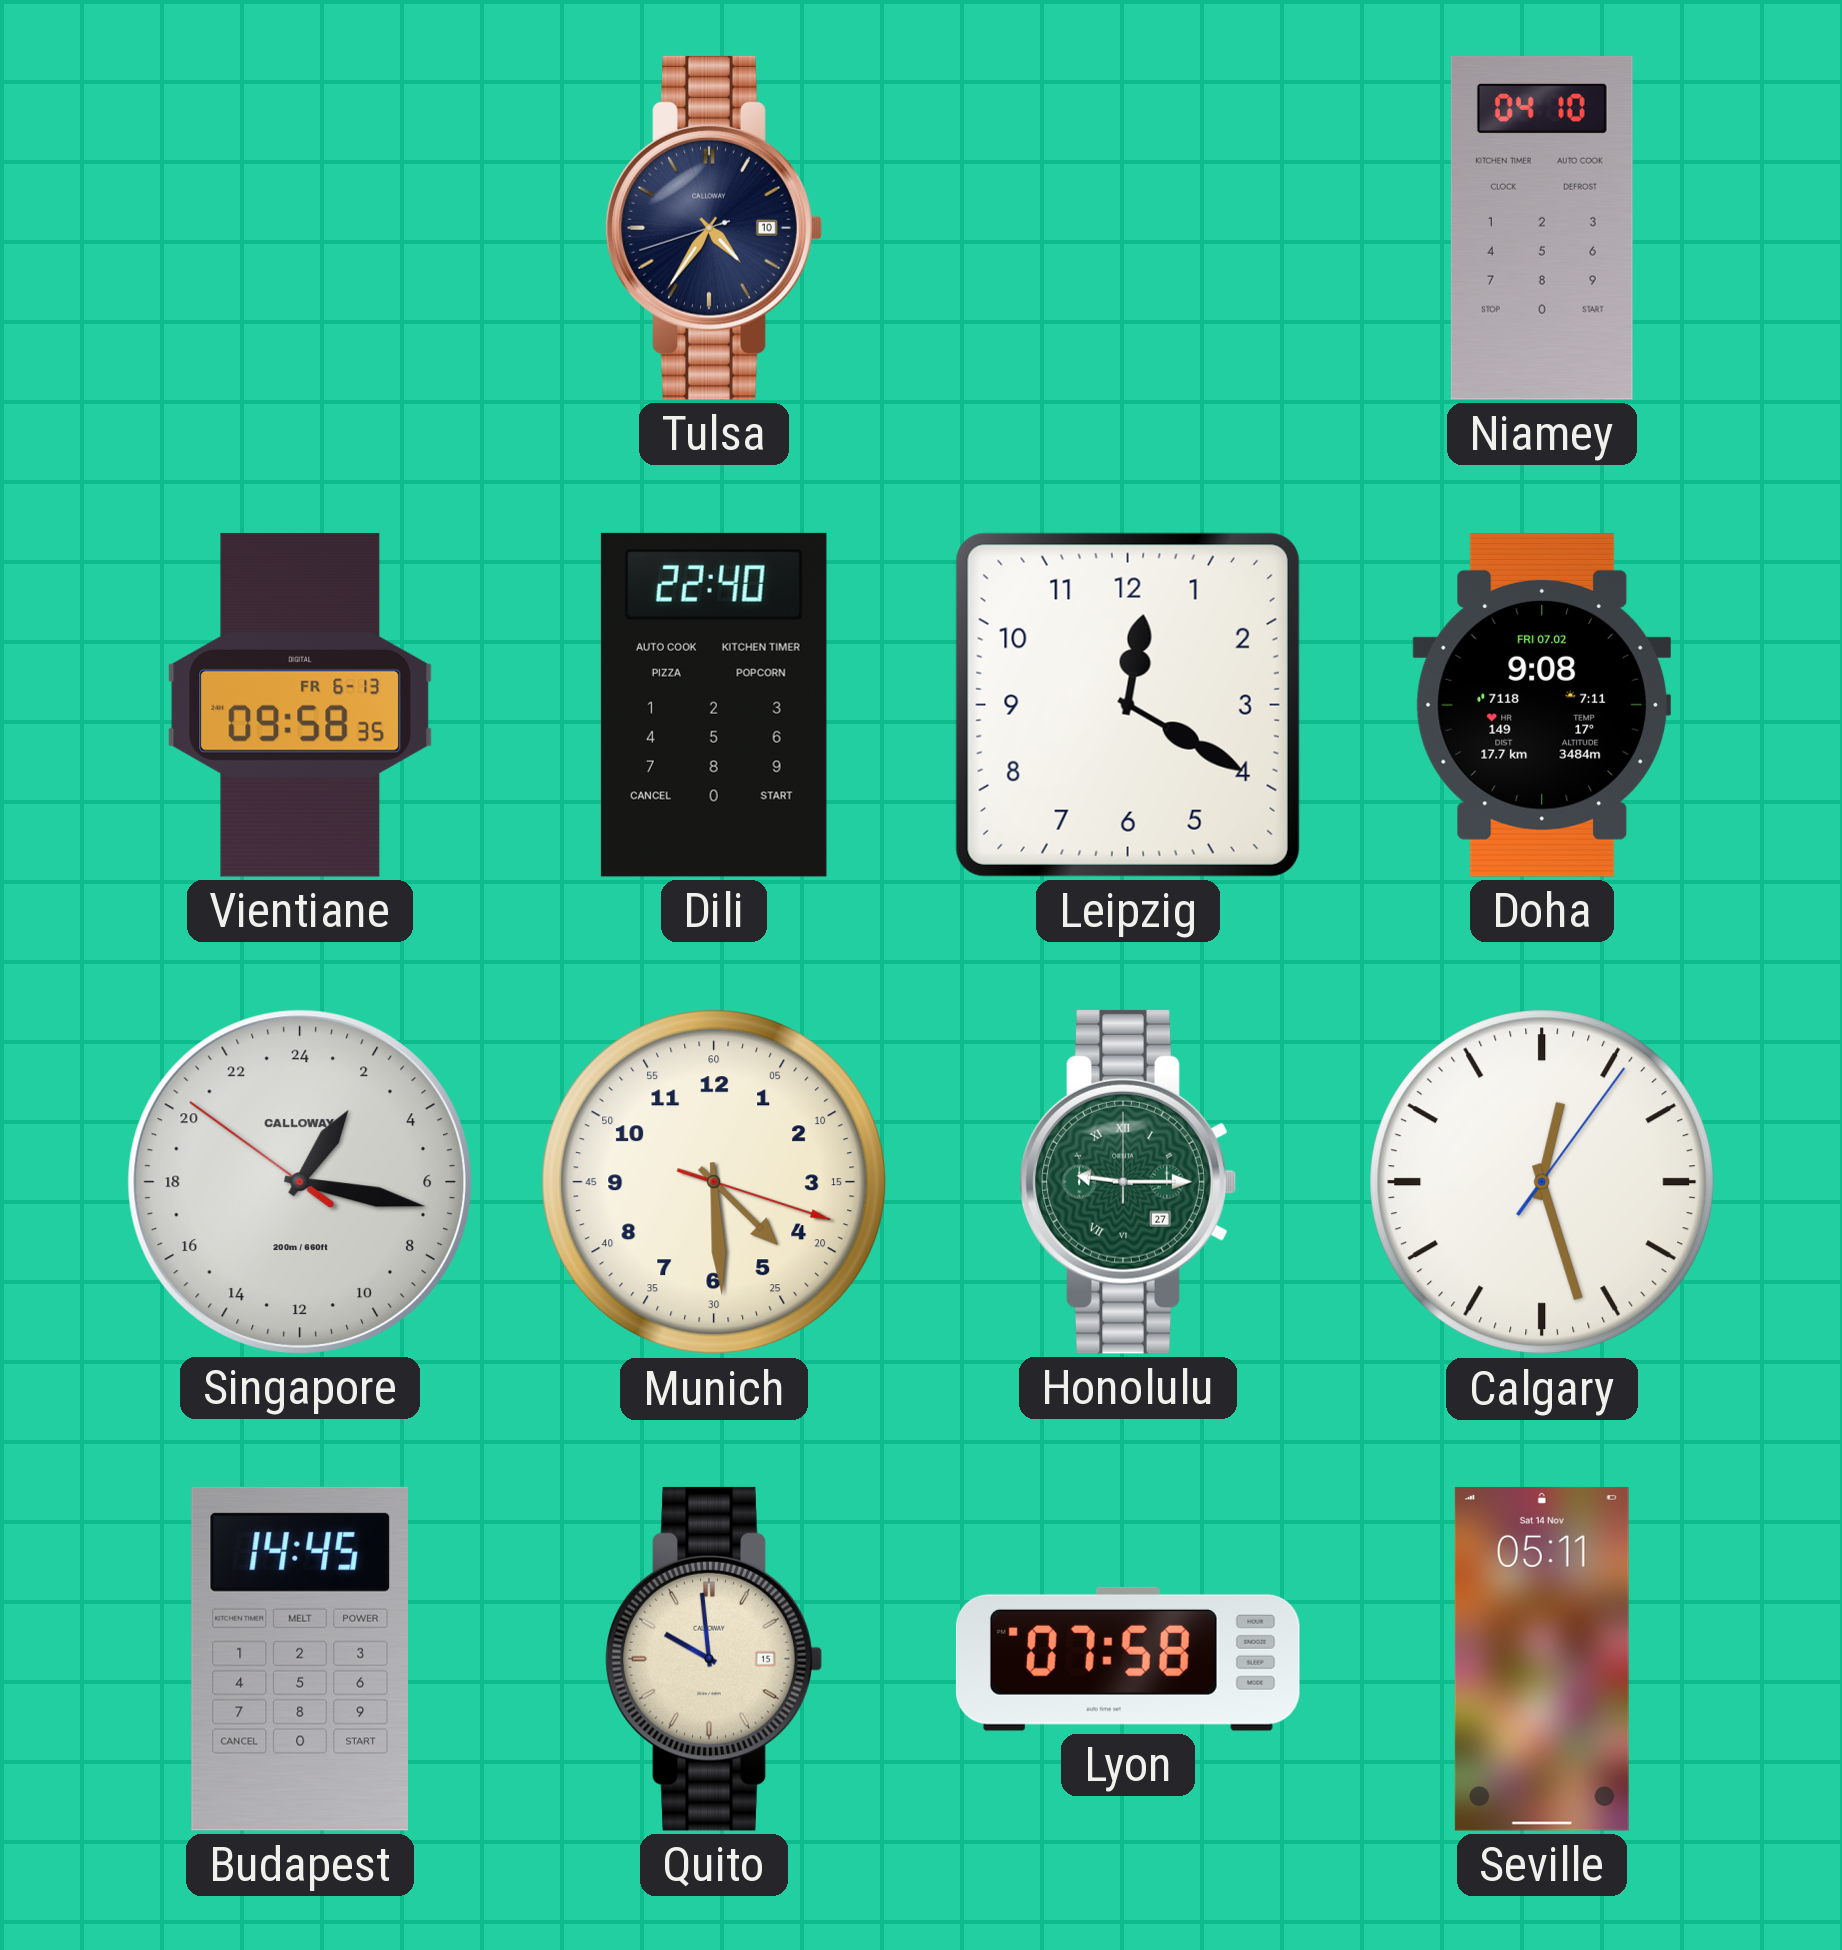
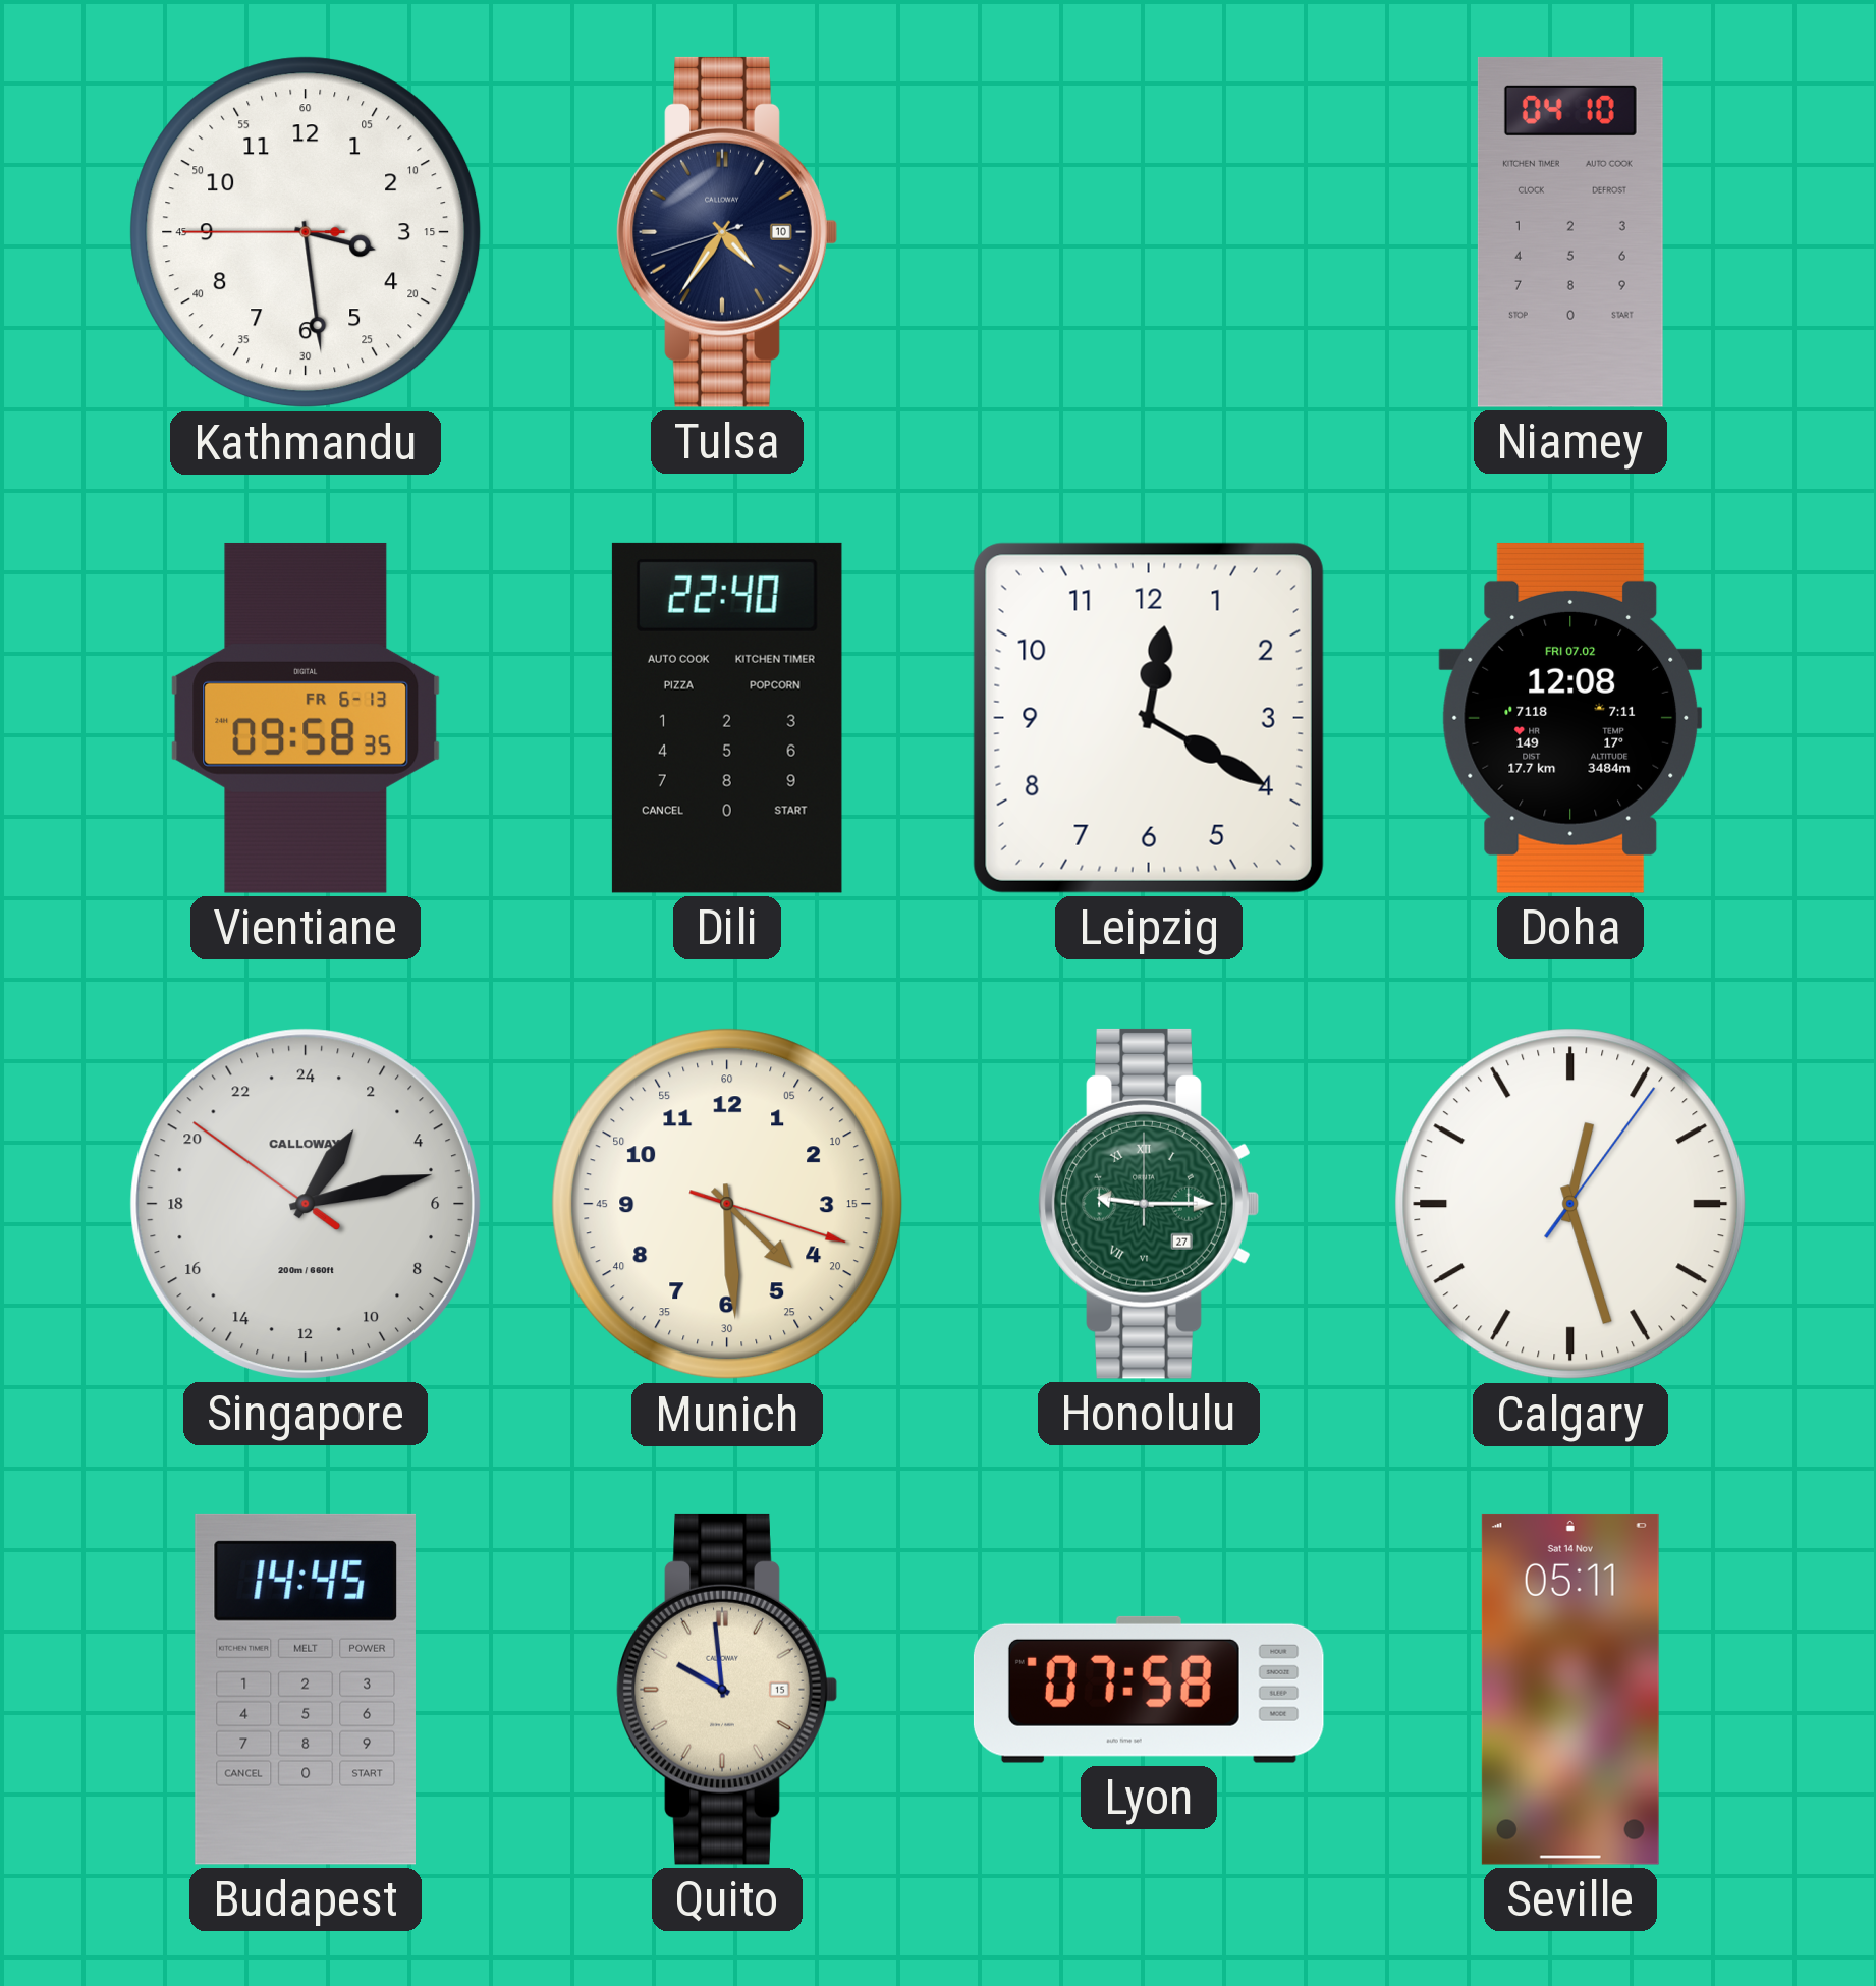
Kathmandu: none -> 3:28 (306, 232)
Doha: 9:08 -> 12:08 (1570, 718)
Singapore: 2:16 -> 2:12 (306, 1204)
